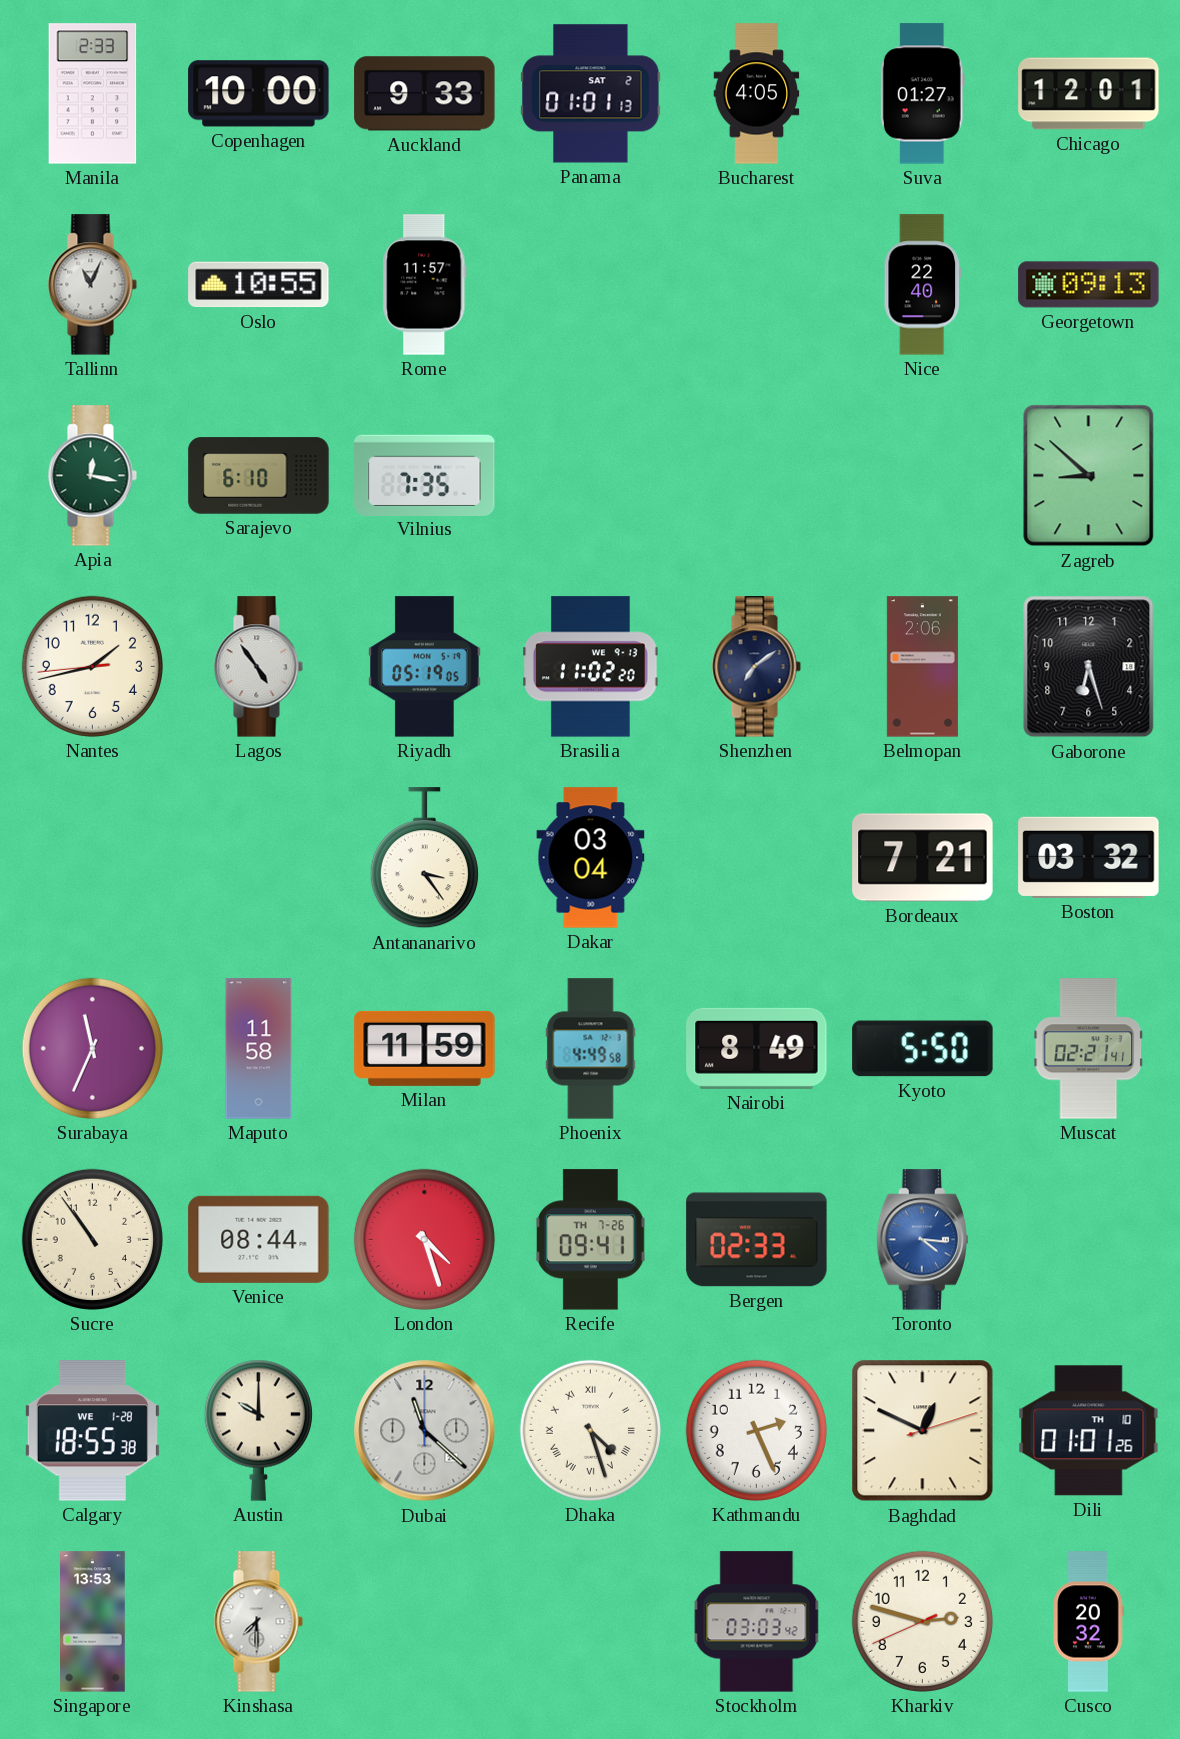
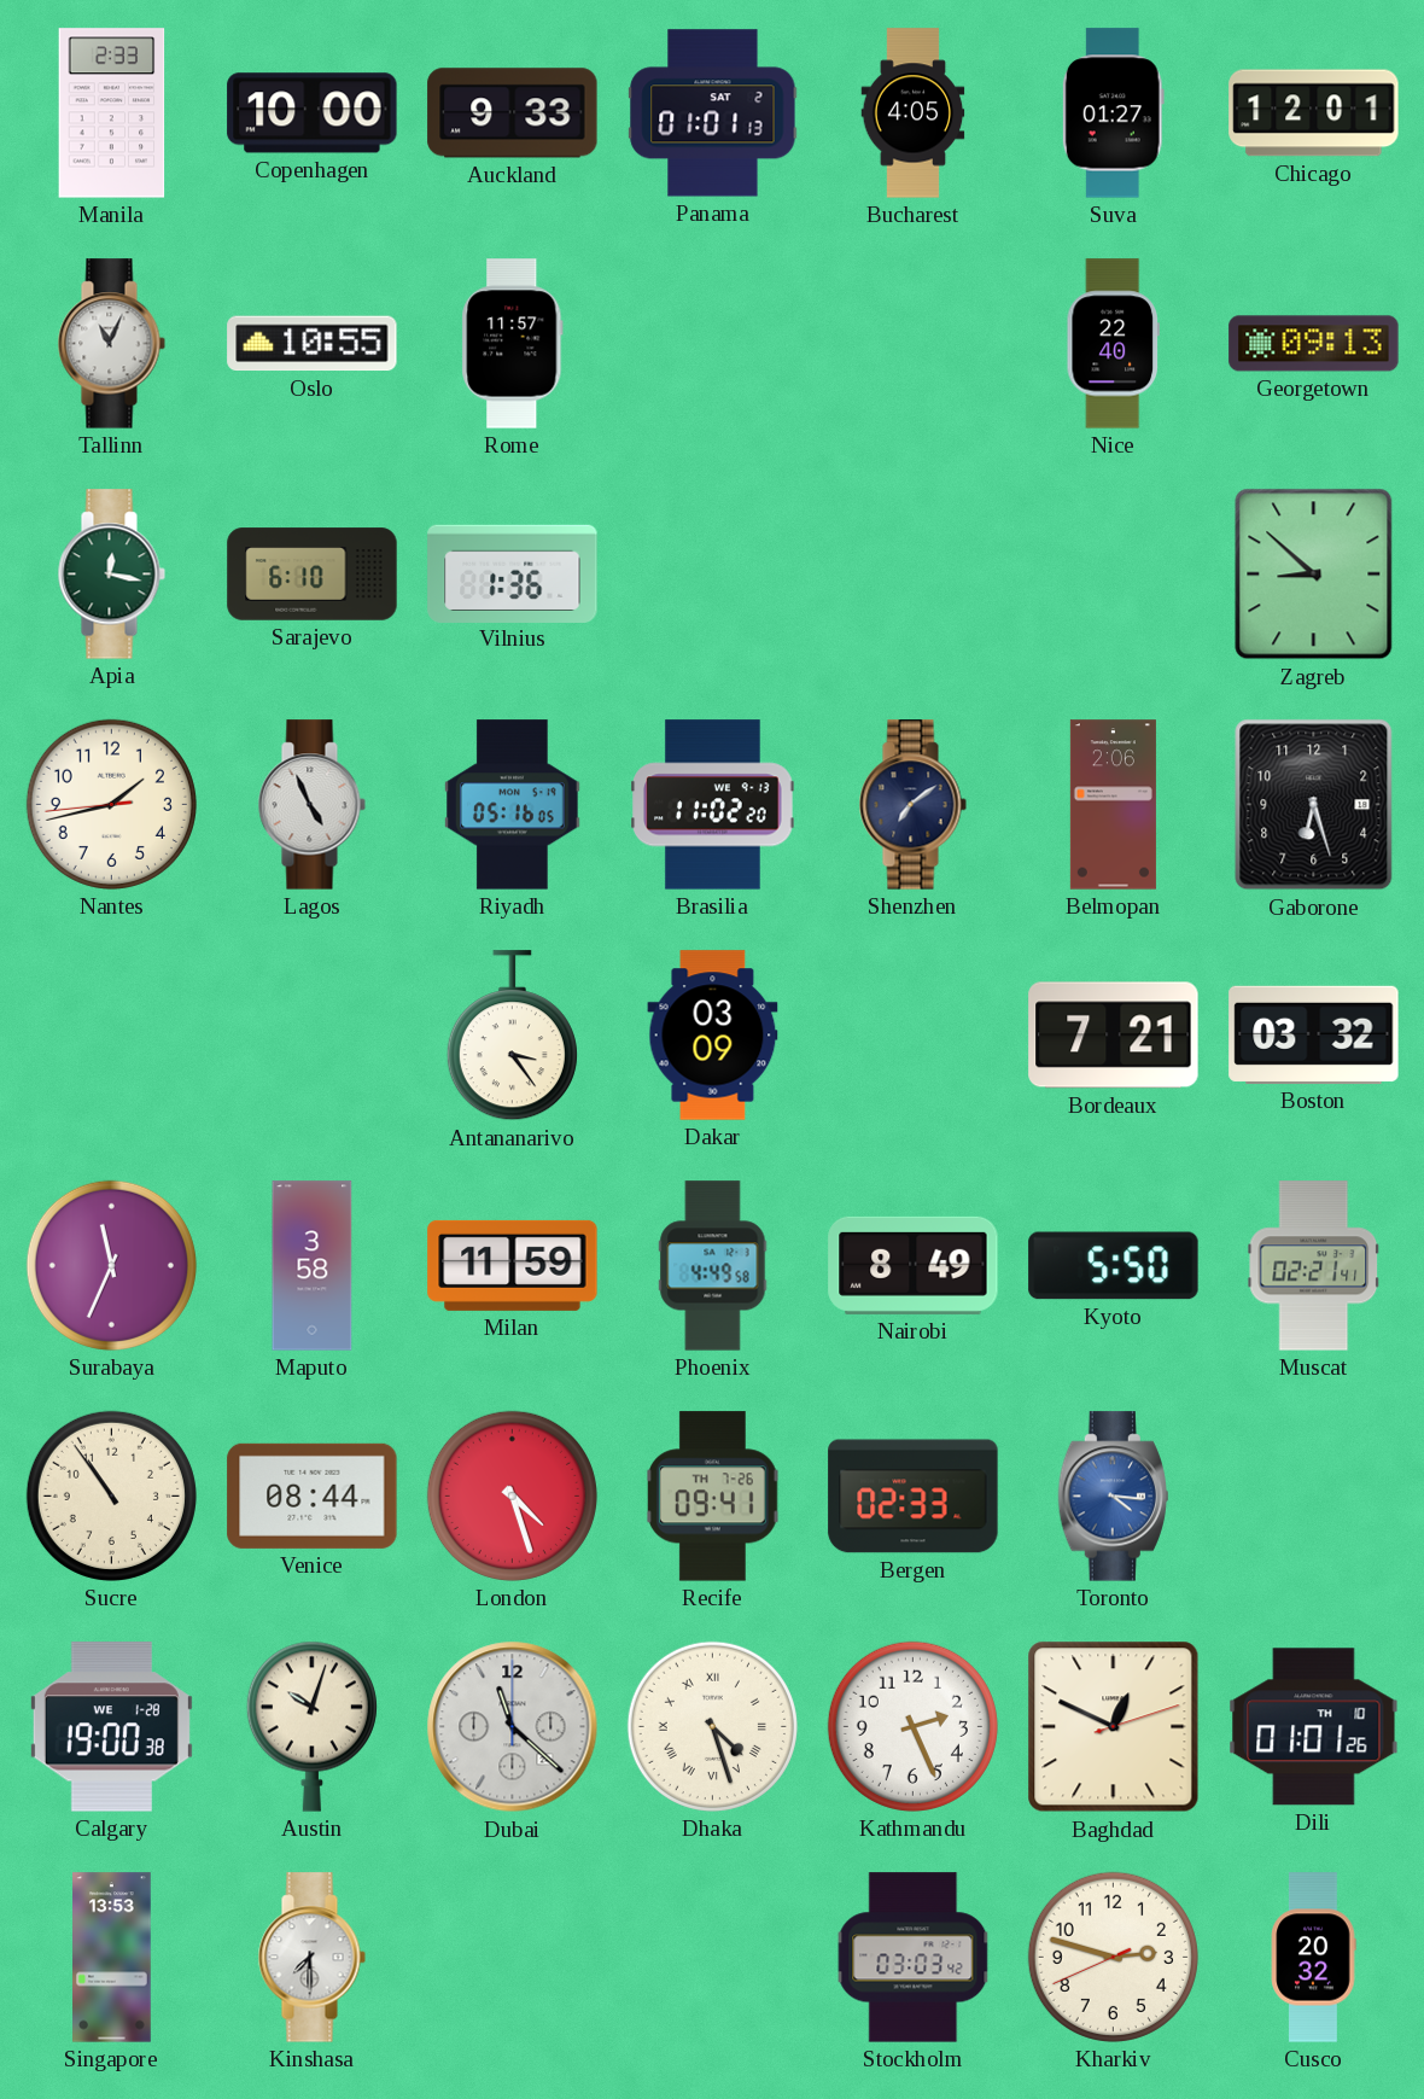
Vilnius: 7:35 -> 1:36 (513, 573)
Lagos: 4:54 -> 4:56 (311, 805)
Riyadh: 05:19 -> 05:16 (513, 805)
Dakar: 03:04 -> 03:09 (713, 1036)
Maputo: 11:58 -> 3:58 (313, 1266)
Calgary: 18:55 -> 19:00 (111, 1727)
Austin: 10:00 -> 10:03 (311, 1726)
